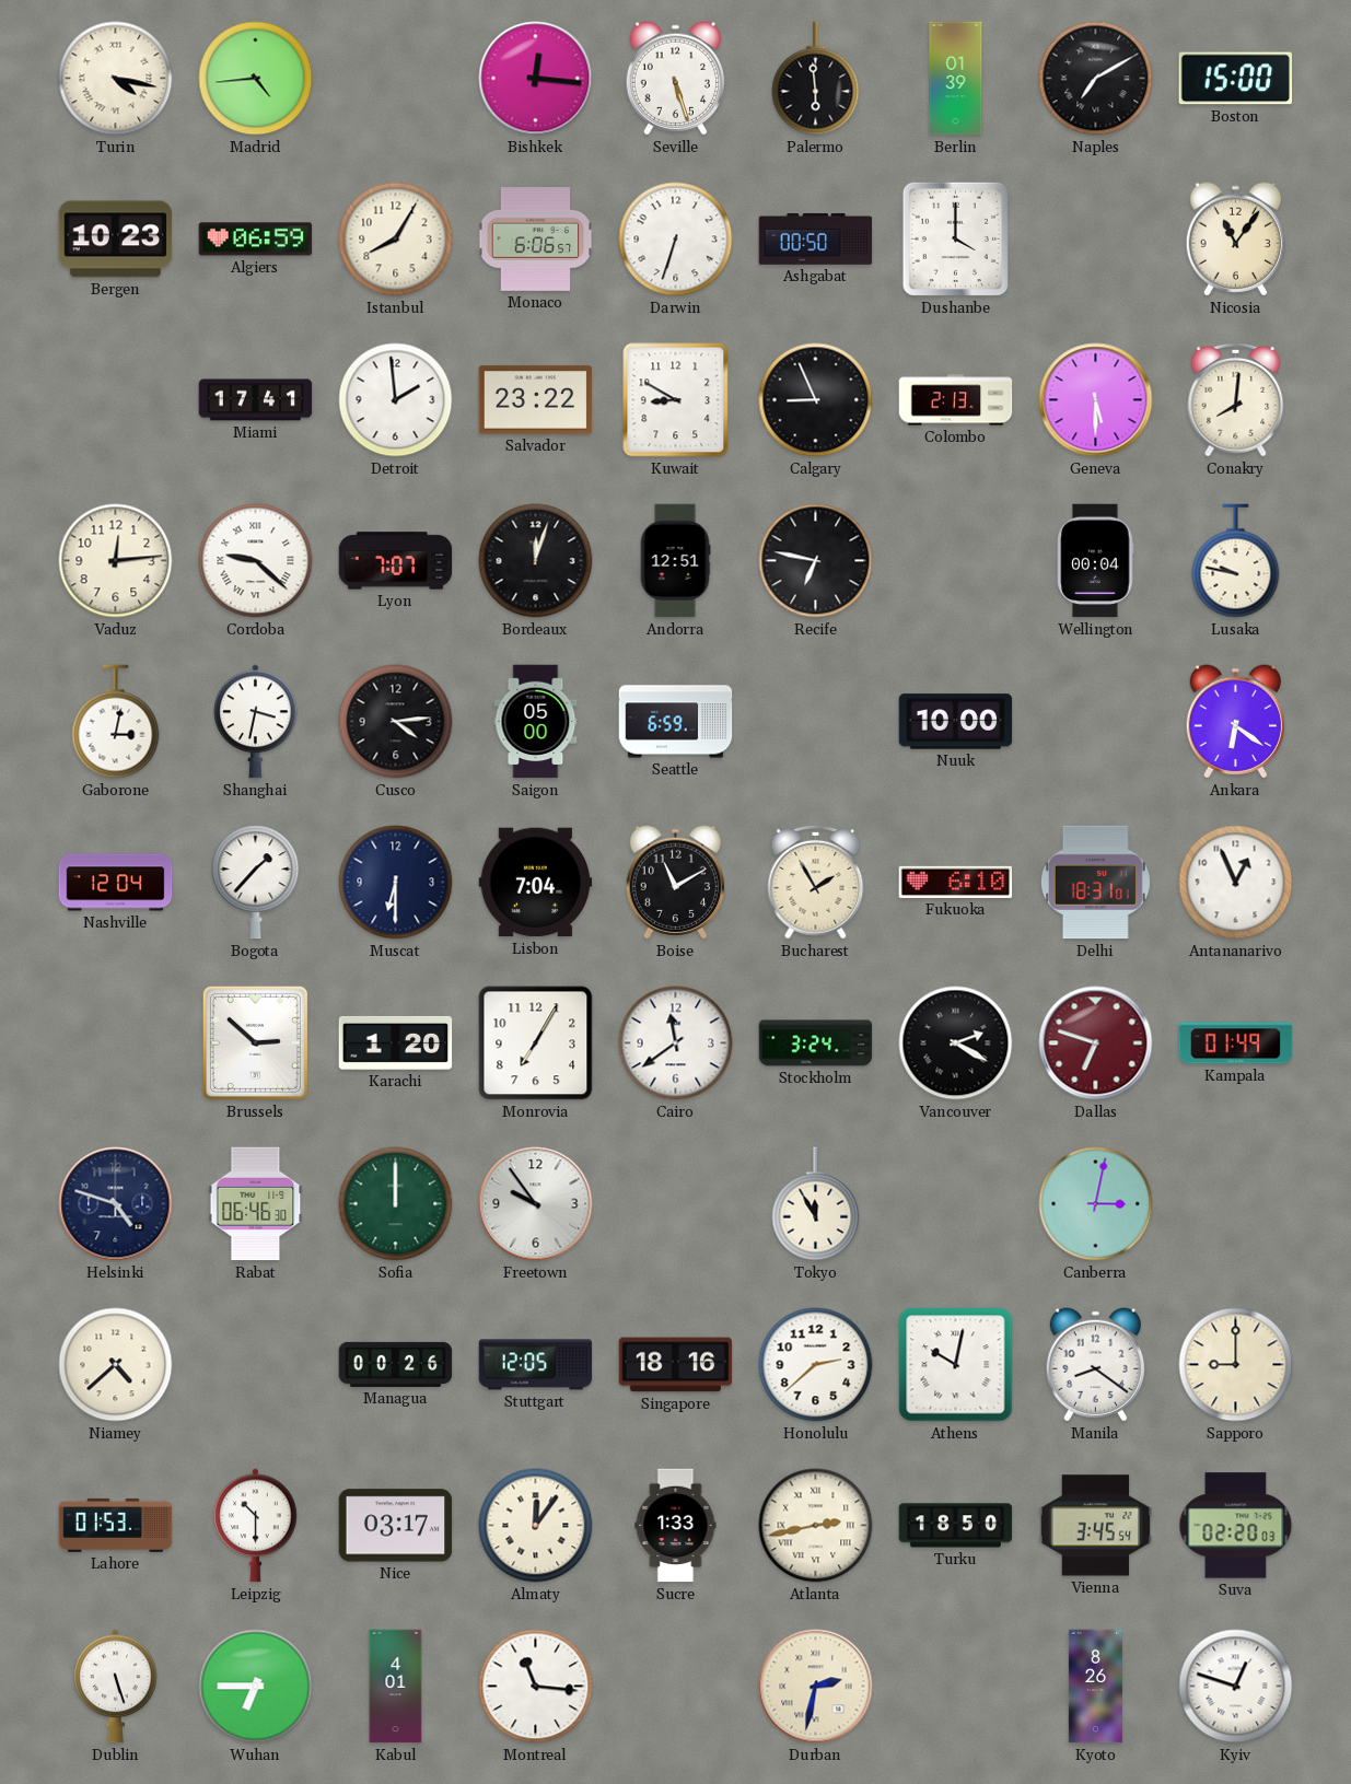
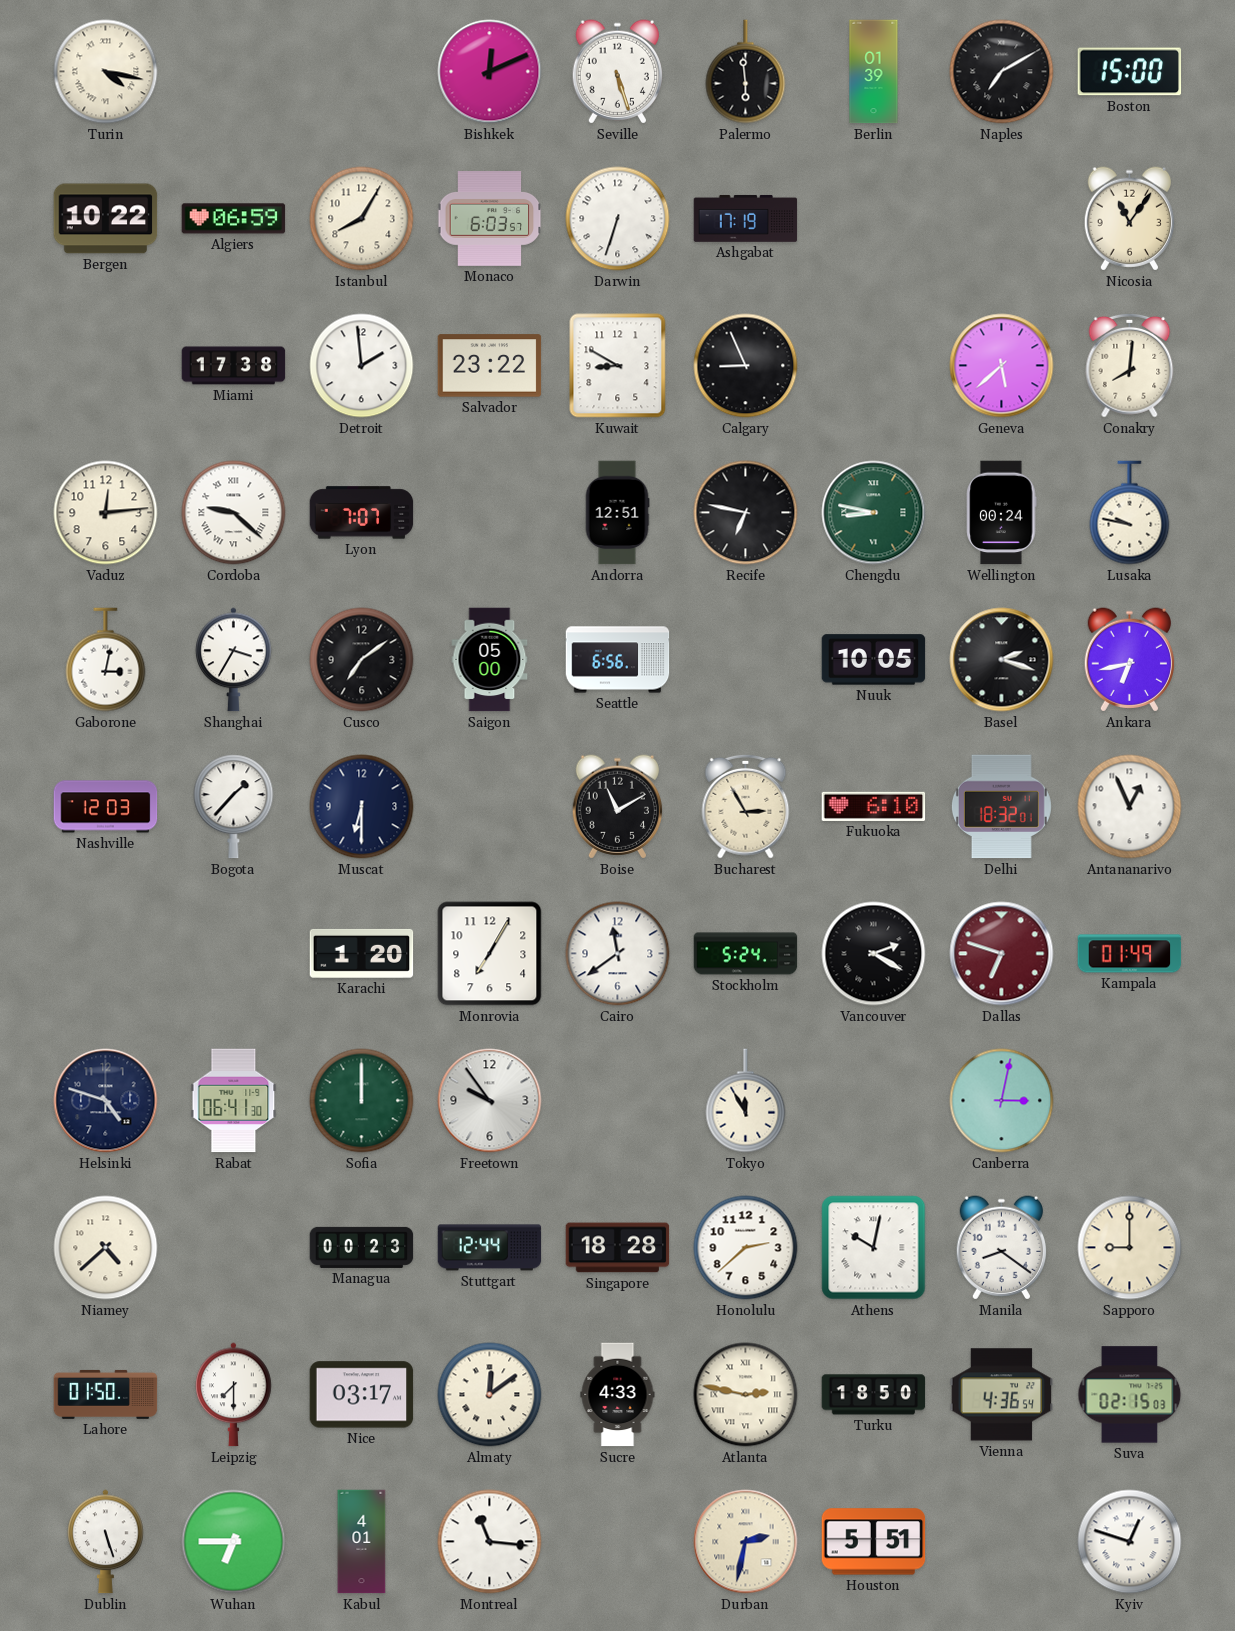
Madrid: 4:44 -> none (256, 79)
Bishkek: 12:16 -> 12:11 (490, 72)
Bergen: 10:23 -> 10:22 (106, 219)
Monaco: 6:06 -> 6:03 (490, 219)
Ashgabat: 00:50 -> 17:19 (746, 218)
Dushanbe: 4:00 -> none (955, 238)
Miami: 17:41 -> 17:38 (234, 366)
Colombo: 2:13 -> none (956, 400)
Geneva: 5:30 -> 5:38 (1002, 366)
Bordeaux: 12:03 -> none (536, 561)
Chengdu: none -> 8:47 (874, 513)
Wellington: 00:04 -> 00:24 (1002, 513)
Shanghai: 3:32 -> 3:35 (234, 660)
Cusco: 4:14 -> 7:09 (362, 660)
Seattle: 6:59 -> 6:56 (618, 660)
Nuuk: 10:00 -> 10:05 (874, 660)
Basel: none -> 2:18 (1002, 660)
Ankara: 6:21 -> 6:43 (1129, 660)
Nashville: 12:04 -> 12:03 (106, 807)
Lisbon: 7:04 -> none (536, 883)
Bucharest: 1:55 -> 2:55 (746, 806)
Delhi: 18:31 -> 18:32 (1001, 807)
Brussels: 2:52 -> none (255, 1042)
Stockholm: 3:24 -> 5:24 (746, 954)
Rabat: 06:46 -> 06:41 (234, 1101)
Managua: 00:26 -> 00:23 (362, 1247)
Stuttgart: 12:05 -> 12:44 (490, 1248)
Singapore: 18:16 -> 18:28 (618, 1248)
Lahore: 01:53 -> 01:50 (106, 1394)
Leipzig: 10:30 -> 7:30 (234, 1395)
Almaty: 12:06 -> 12:09 (490, 1395)
Sucre: 1:33 -> 4:33 (618, 1395)
Atlanta: 2:43 -> 2:47 (746, 1395)
Vienna: 3:45 -> 4:36 (1002, 1395)
Suva: 02:20 -> 02:15 (1130, 1395)
Houston: none -> 5:51 (874, 1542)
Kyoto: 8:26 -> none (1095, 1687)
